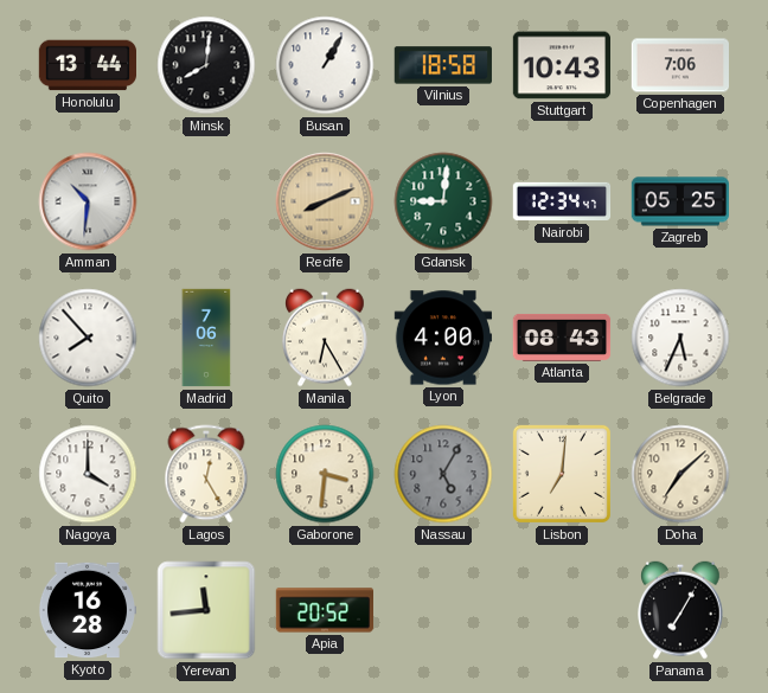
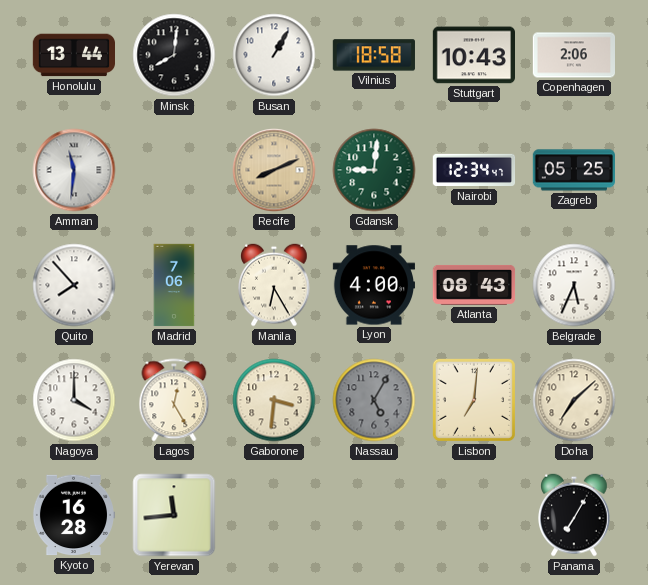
Copenhagen: 7:06 -> 2:06 (573, 55)
Amman: 10:31 -> 11:31 (74, 170)
Apia: 20:52 -> none (324, 610)
